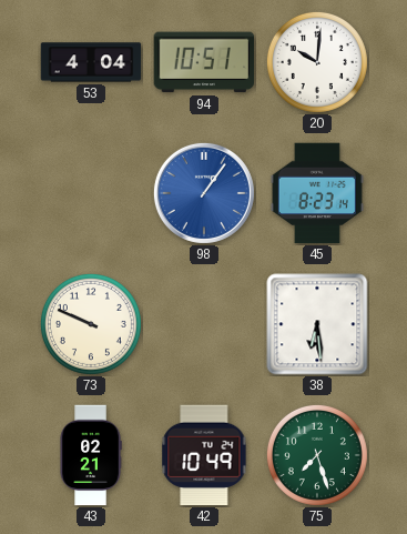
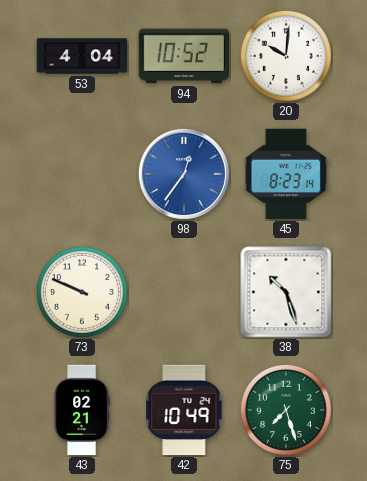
94: 10:51 -> 10:52 (184, 56)
98: 1:06 -> 12:36 (184, 174)
38: 6:29 -> 10:27 (286, 292)
